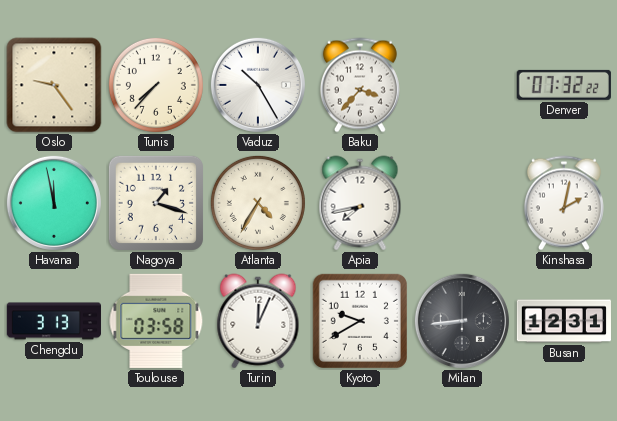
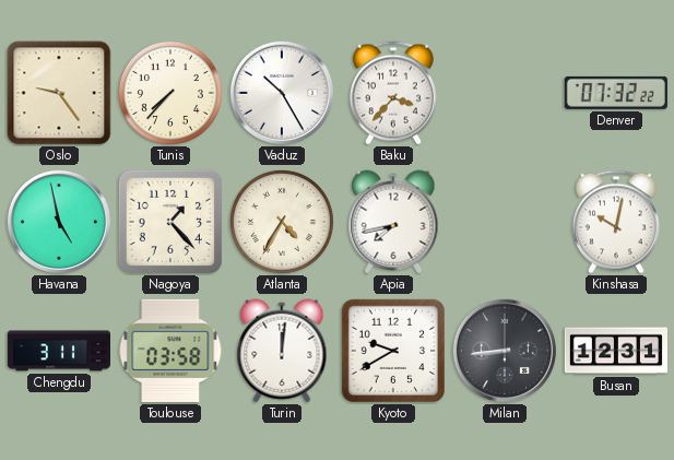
Havana: 11:58 -> 4:58 (59, 222)
Nagoya: 1:18 -> 1:23 (170, 222)
Kinshasa: 2:02 -> 10:02 (616, 222)
Chengdu: 3:13 -> 3:11 (59, 351)
Turin: 12:04 -> 12:01 (282, 351)
